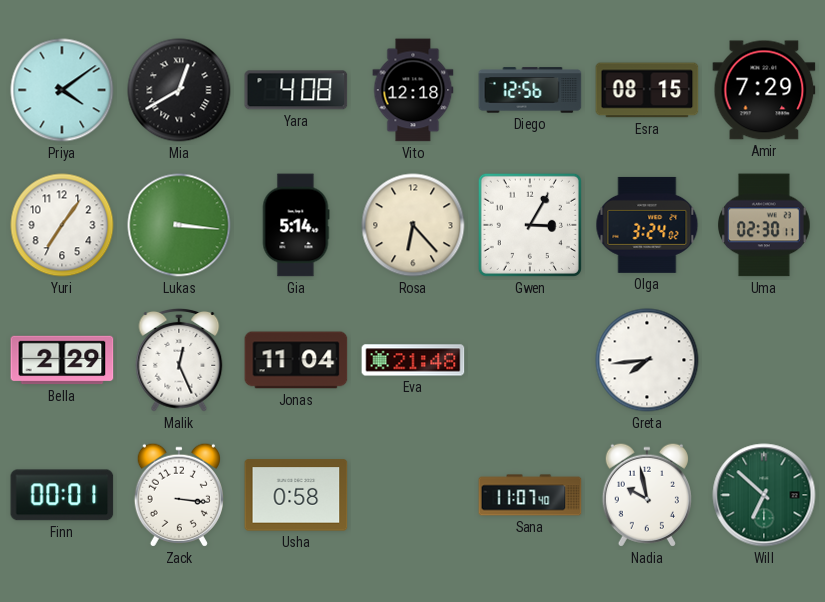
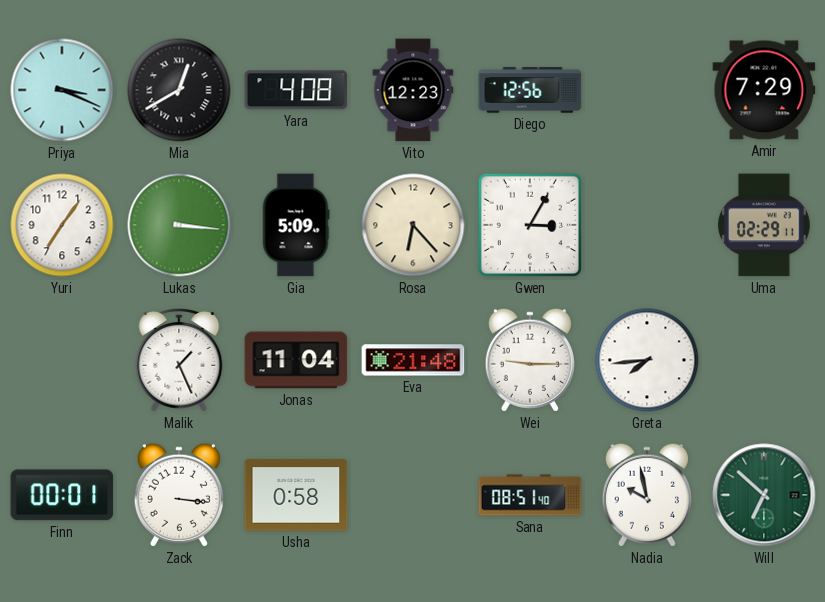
Priya: 4:09 -> 3:19 (62, 90)
Vito: 12:18 -> 12:23 (413, 90)
Esra: 08:15 -> none (647, 90)
Gia: 5:14 -> 5:09 (296, 225)
Olga: 3:24 -> none (647, 225)
Uma: 02:30 -> 02:29 (765, 225)
Bella: 2:29 -> none (62, 360)
Malik: 12:26 -> 1:26 (179, 360)
Wei: none -> 9:15 (530, 360)
Sana: 11:07 -> 08:51 (530, 495)
